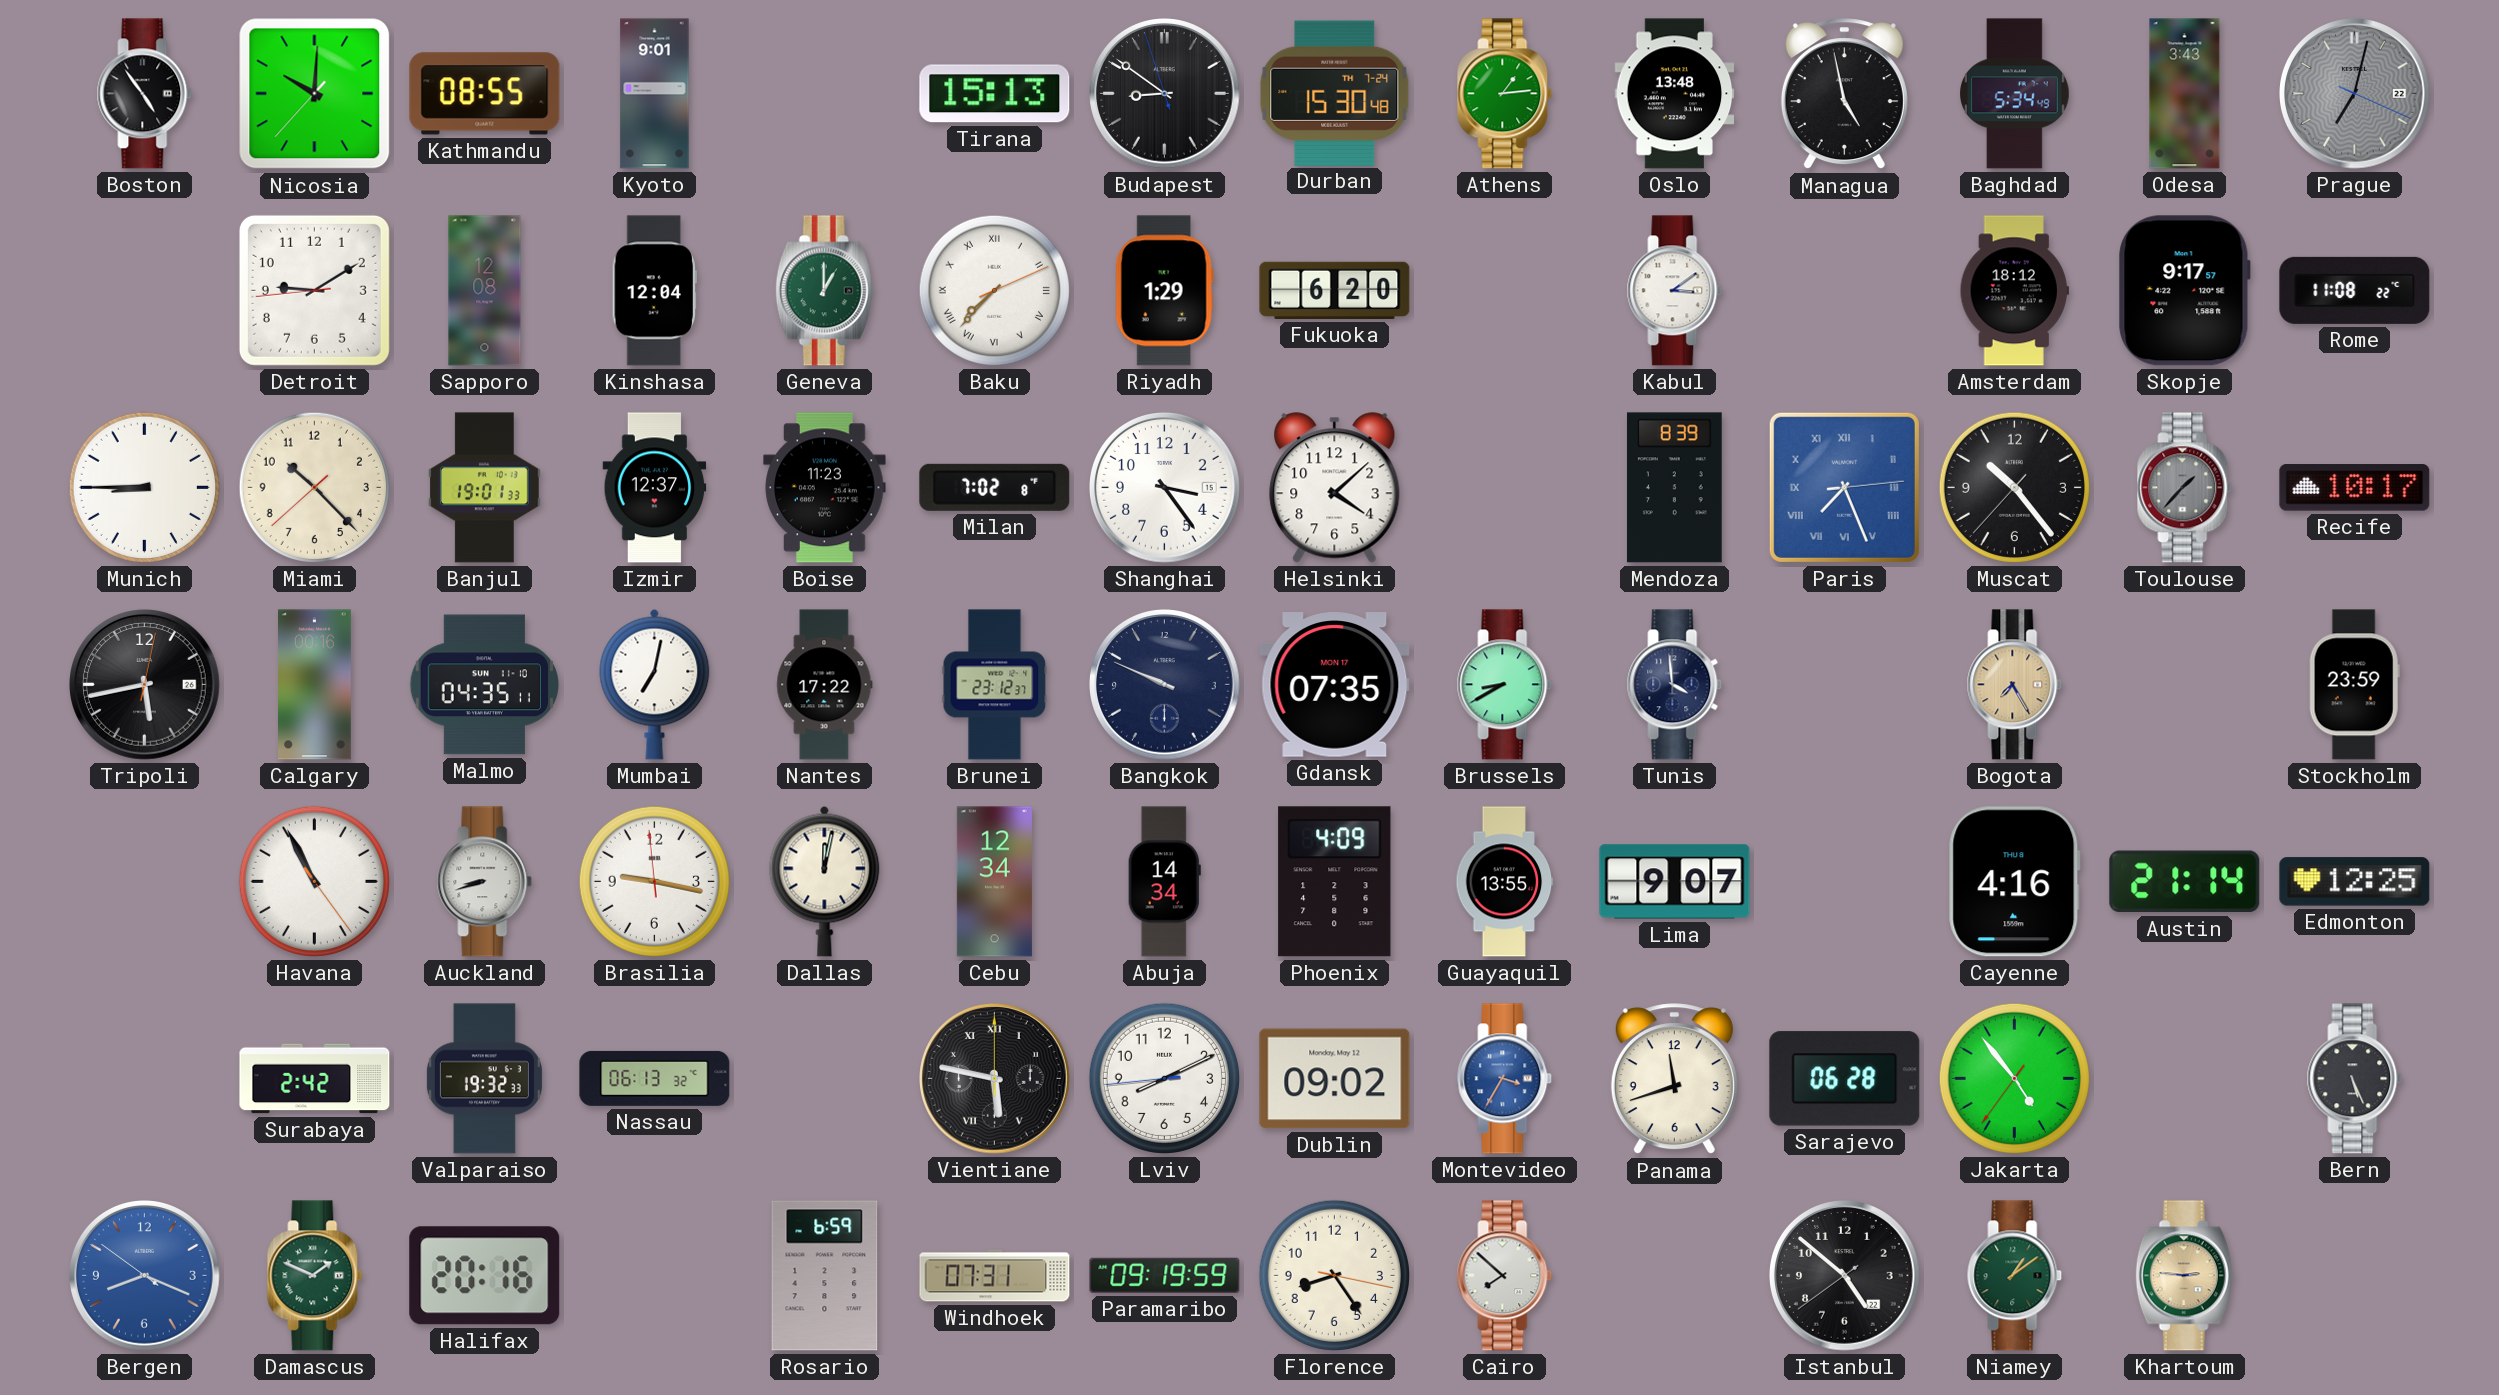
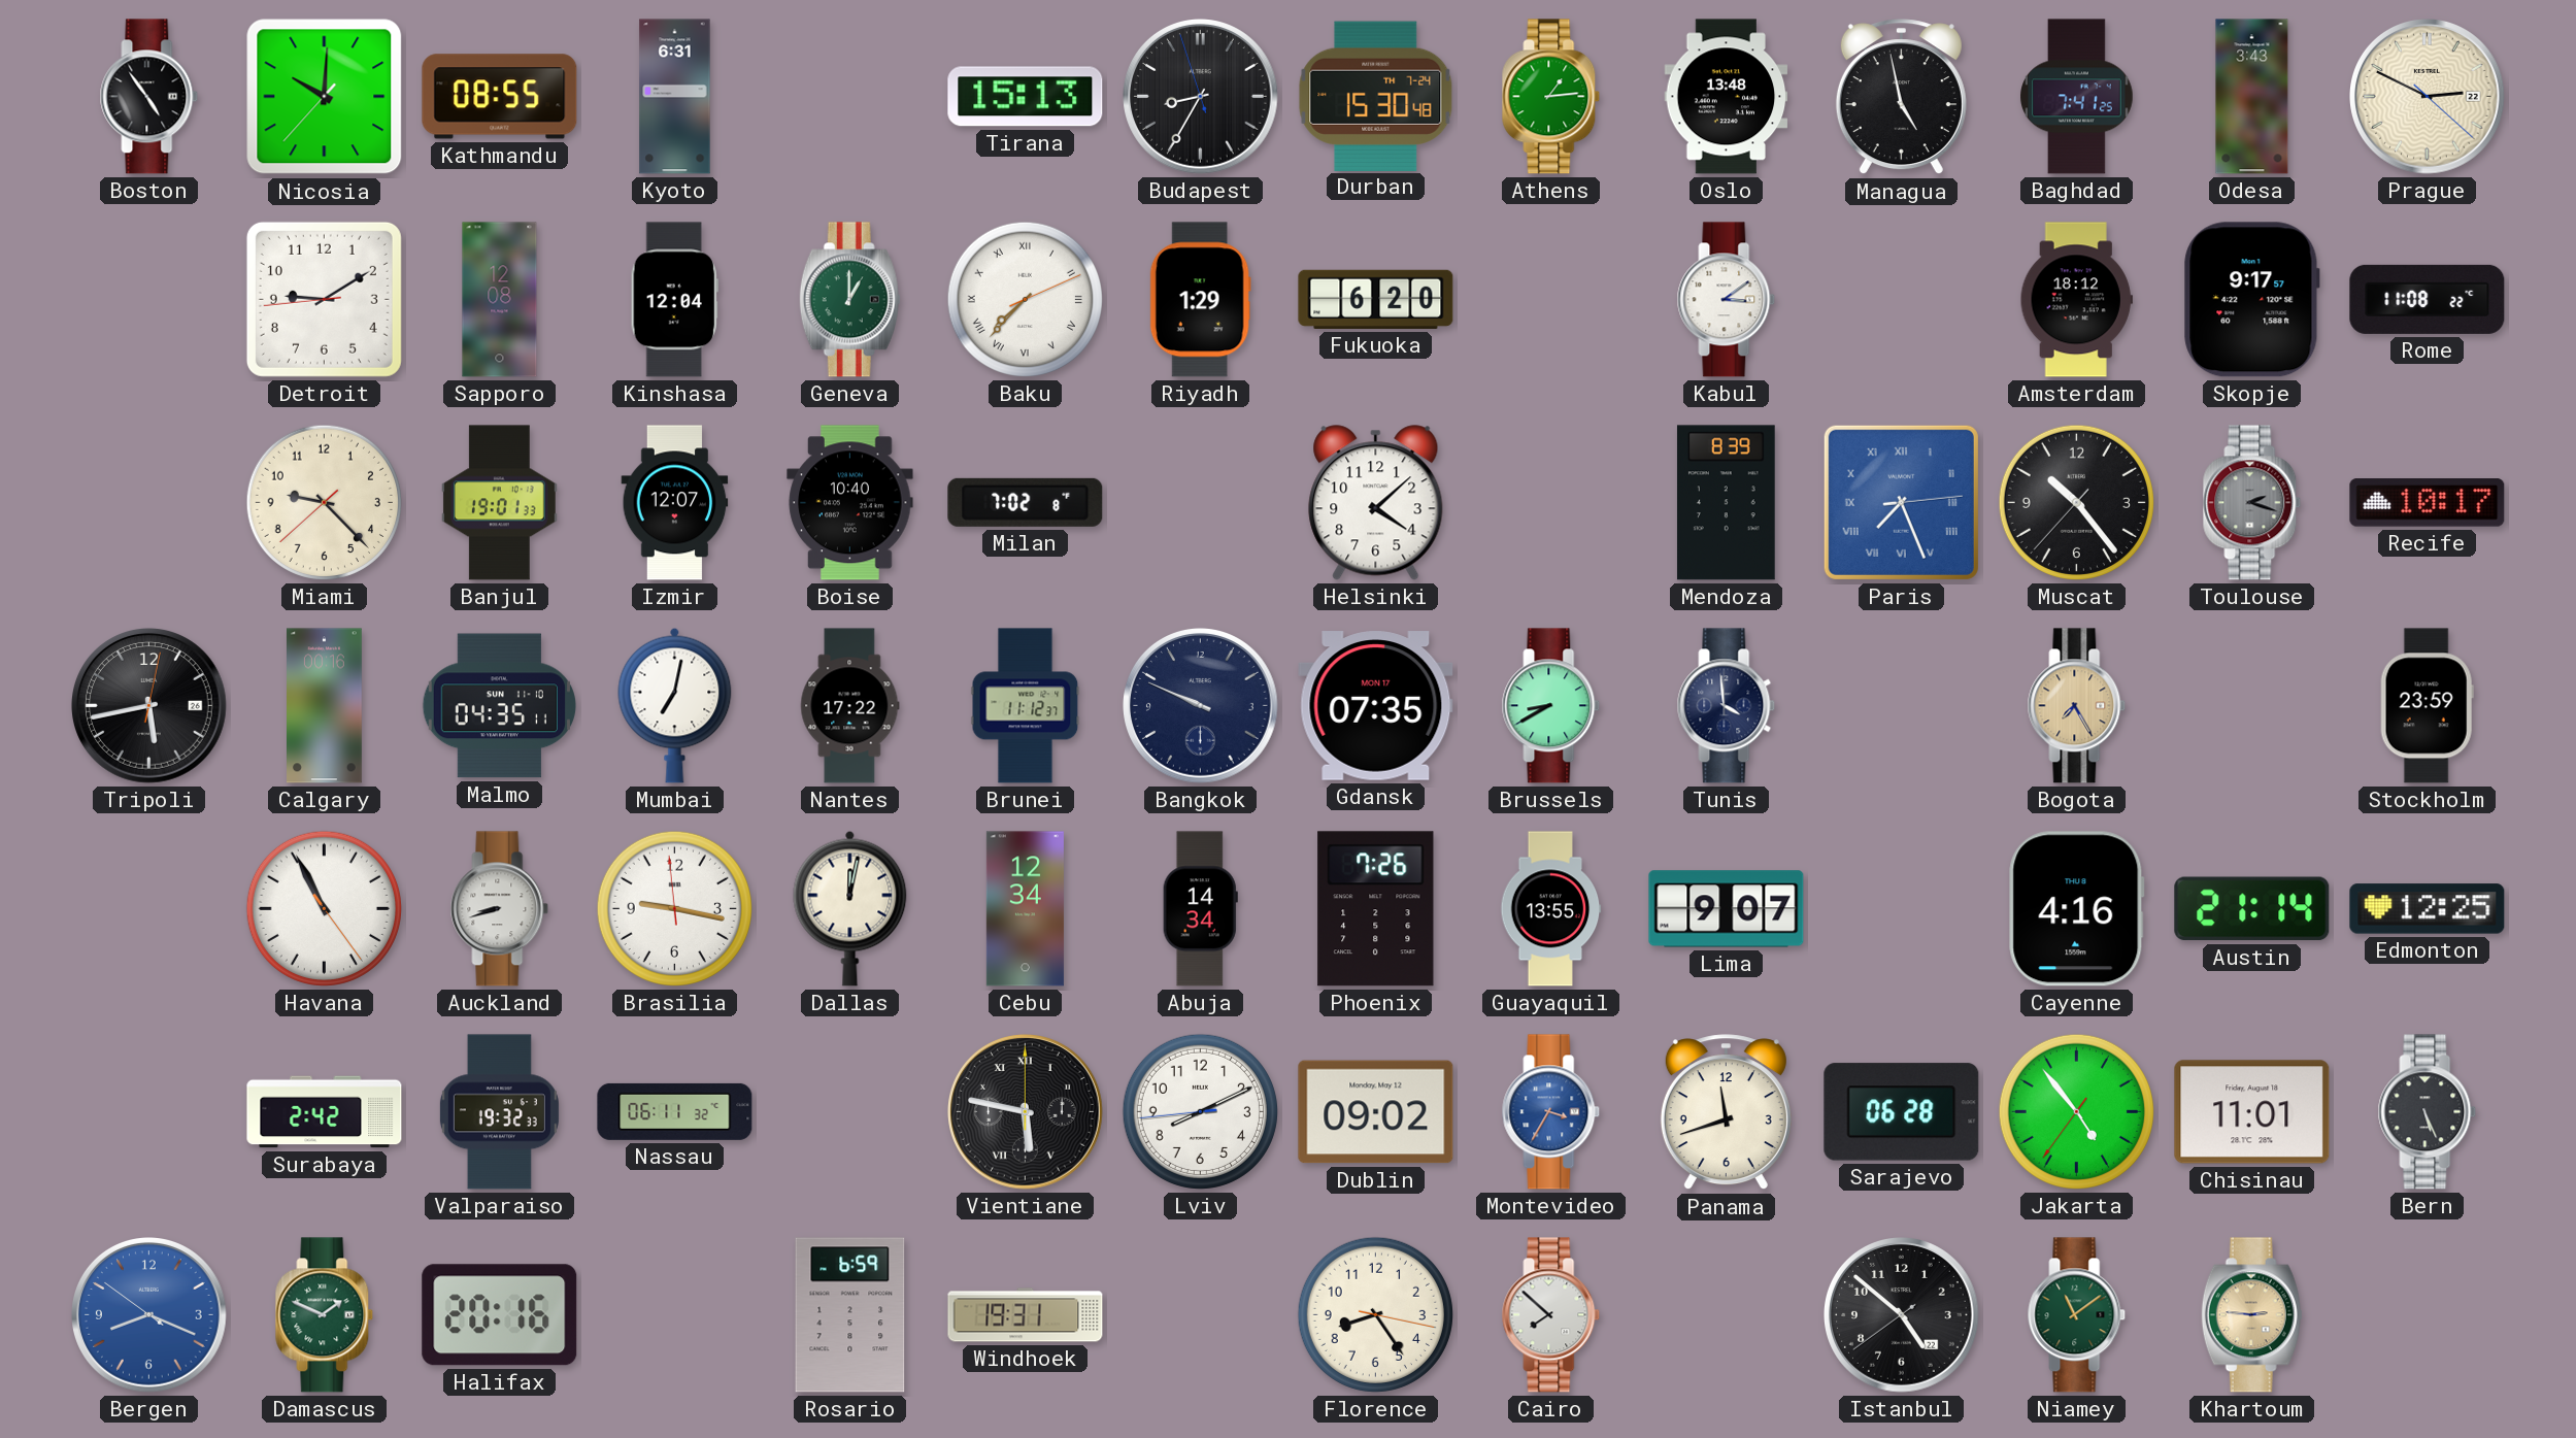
Kyoto: 9:01 -> 6:31 (675, 97)
Budapest: 8:50 -> 8:34 (1201, 97)
Baghdad: 5:34 -> 7:41 (2077, 97)
Prague: 7:02 -> 2:49 (2428, 97)
Prague dial: grey -> cream (2428, 97)
Munich: 8:45 -> none (144, 487)
Miami: 10:22 -> 9:22 (324, 502)
Izmir: 12:37 -> 12:07 (675, 503)
Boise: 11:23 -> 10:40 (850, 503)
Shanghai: 3:24 -> none (1165, 488)
Toulouse: 1:37 -> 2:18 (2252, 503)
Brunei: 23:12 -> 11:12 (1026, 706)
Phoenix: 4:09 -> 7:26 (1376, 909)
Nassau: 06:13 -> 06:11 (675, 1111)
Chisinau: none -> 11:01 (2252, 1112)
Windhoek: 07:31 -> 19:31 (1026, 1315)
Paramaribo: 09:19 -> none (1165, 1275)
Niamey: 1:09 -> 11:09 (2077, 1315)
